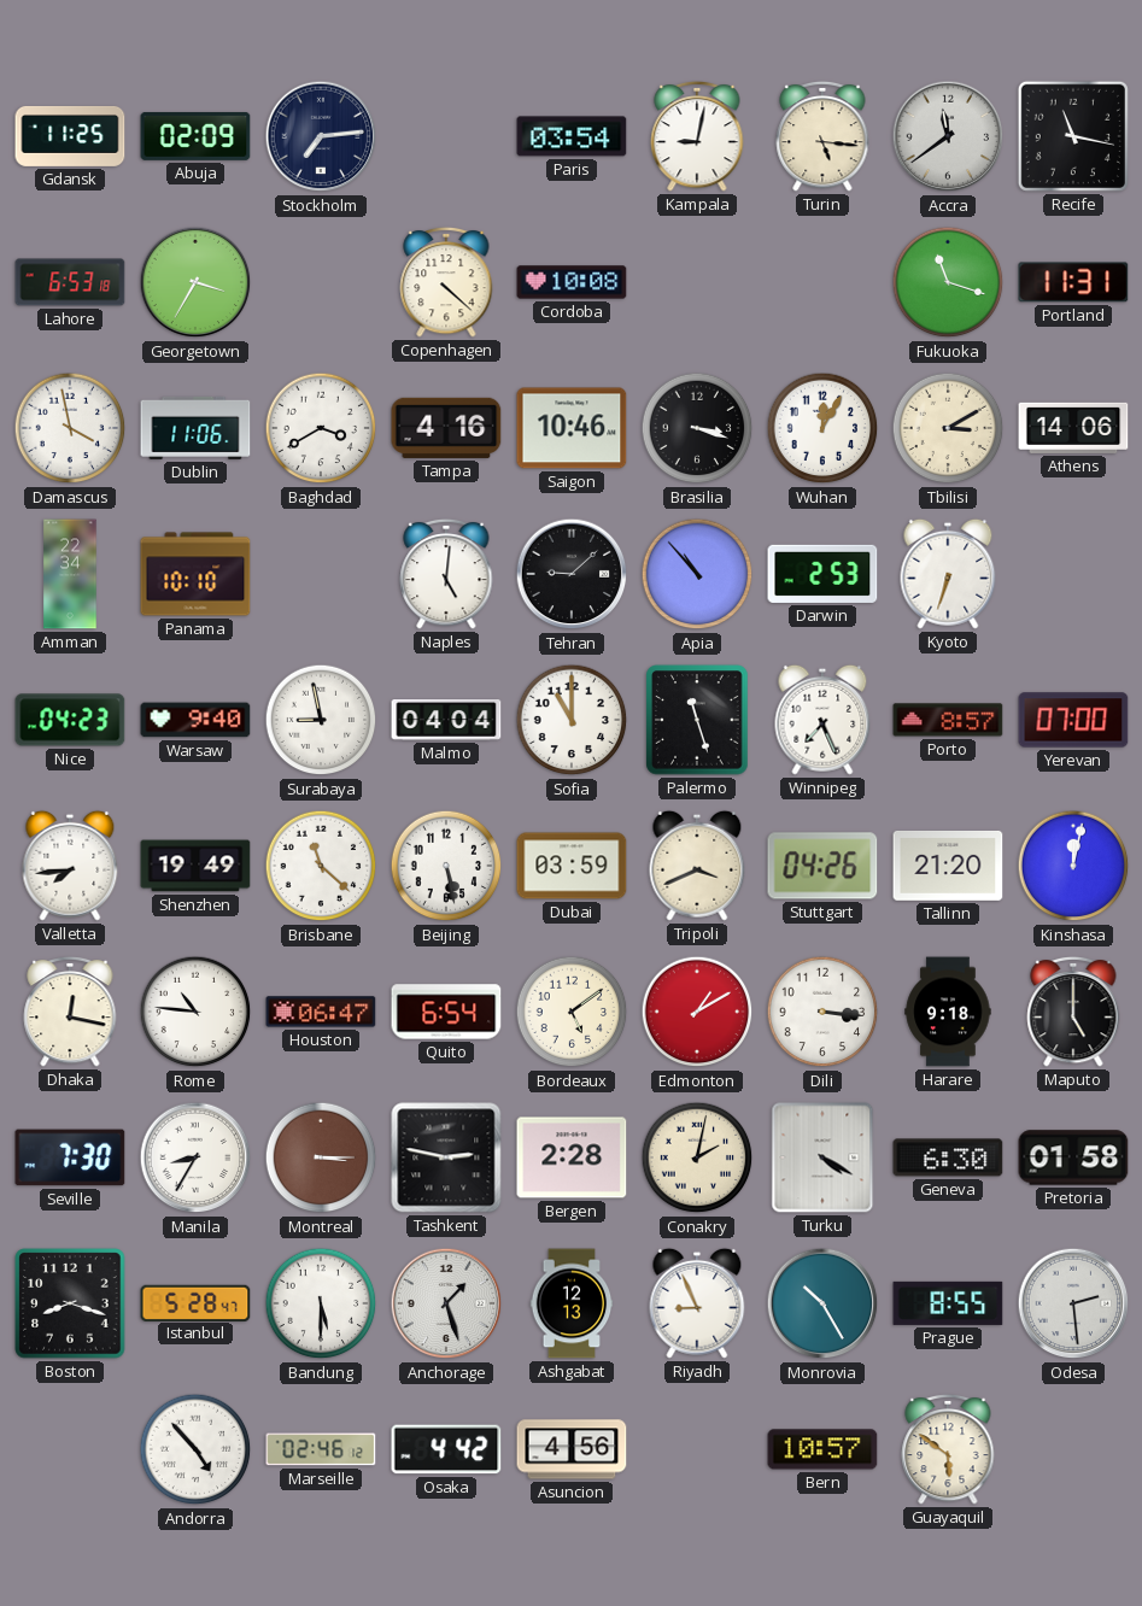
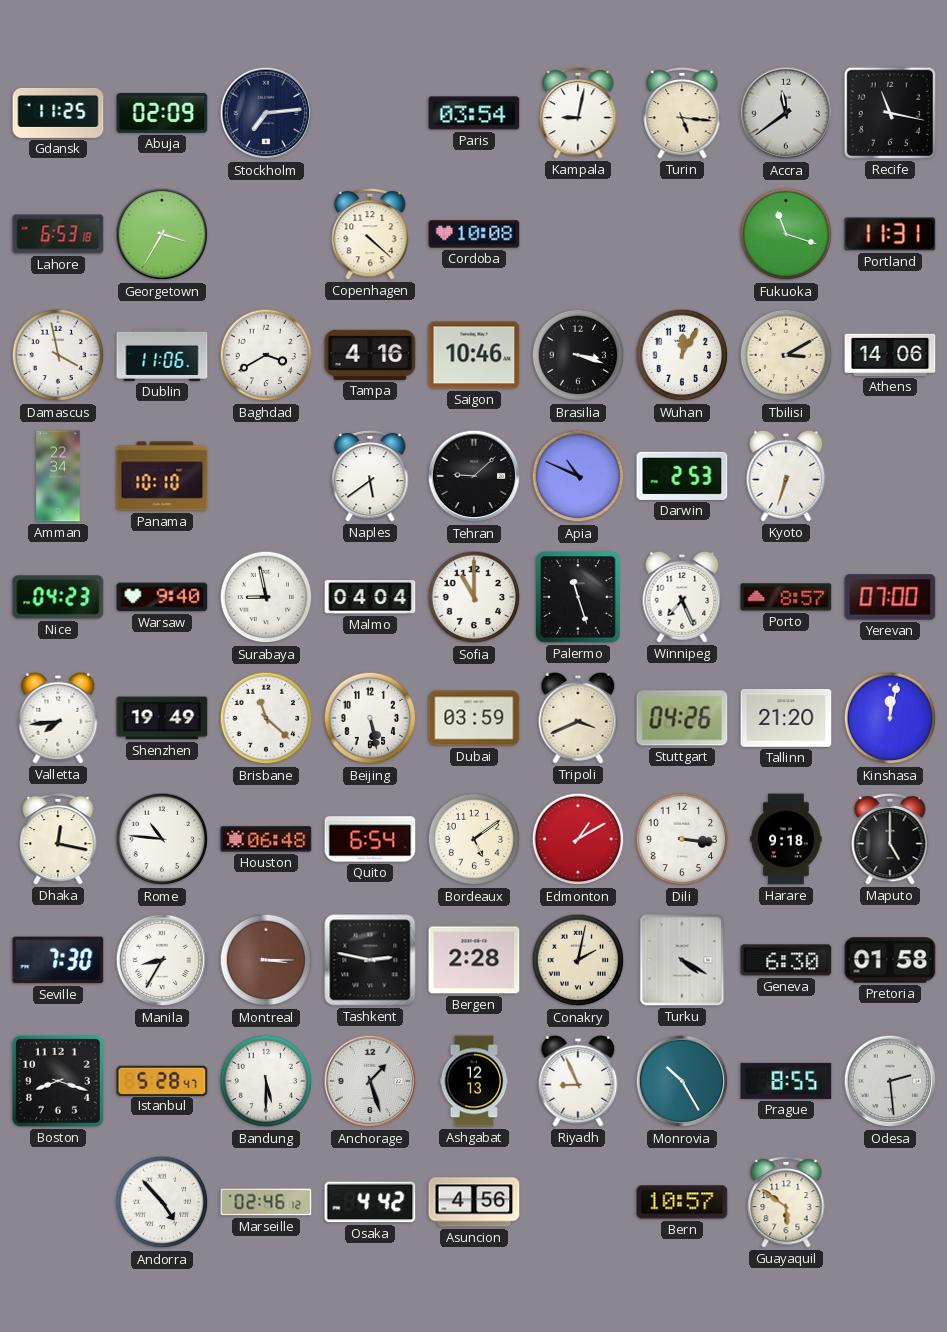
Naples: 5:01 -> 5:39 (370, 476)
Apia: 10:53 -> 10:49 (578, 476)
Houston: 06:47 -> 06:48 (266, 839)
